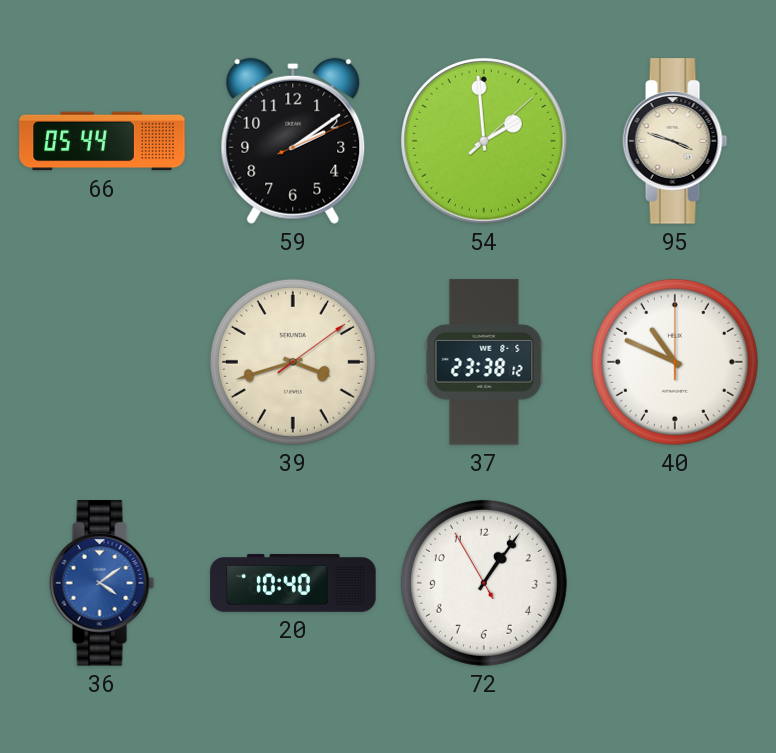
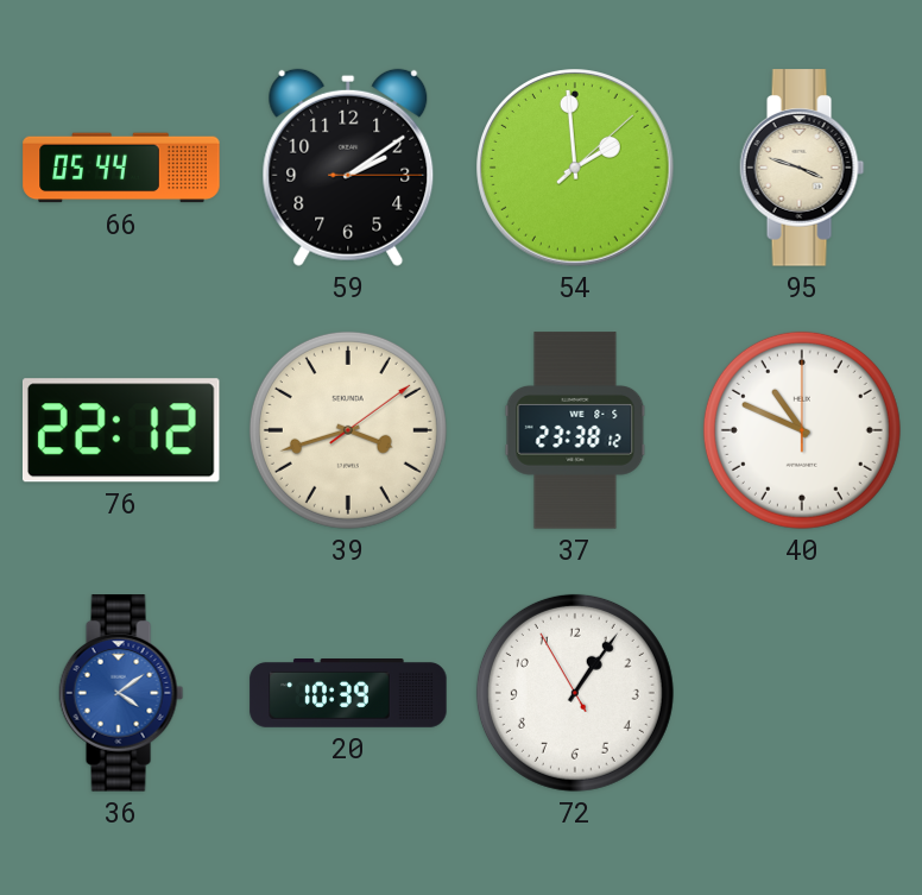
59: 2:09:11 -> 2:09:15 (348, 168)
76: none -> 22:12 (121, 430)
20: 10:40 -> 10:39 (348, 694)
